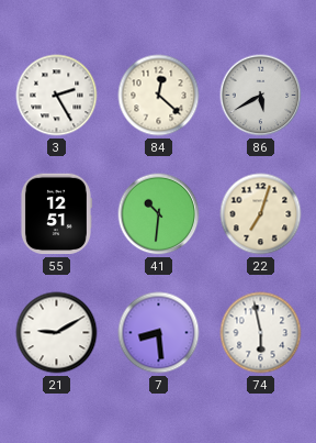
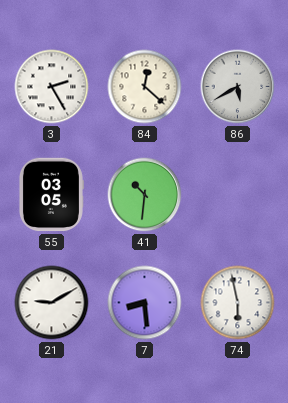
55: 12:51 -> 03:05 (51, 195)
22: 7:03 -> none (261, 214)
